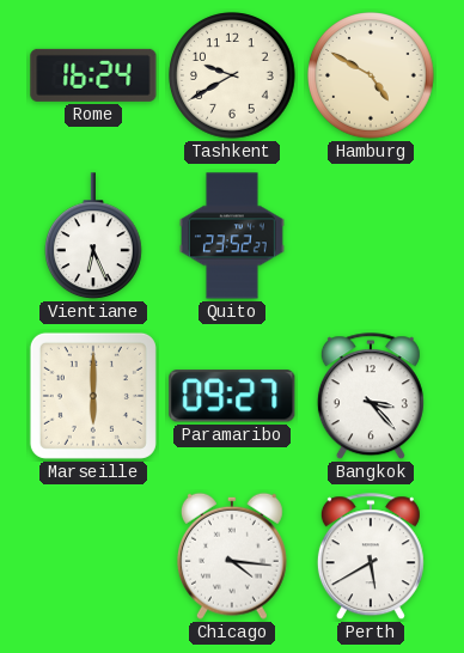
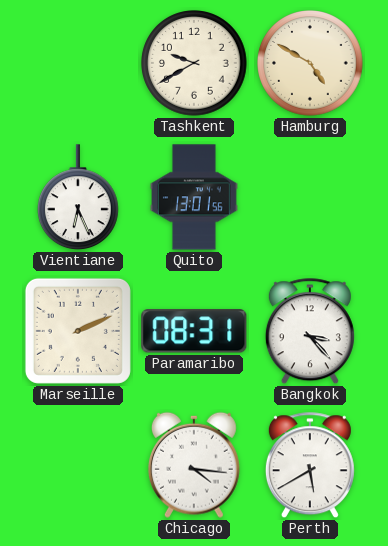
Rome: 16:24 -> none (93, 75)
Quito: 23:52 -> 13:01 (194, 197)
Marseille: 6:00 -> 2:11 (78, 331)
Paramaribo: 09:27 -> 08:31 (194, 331)
